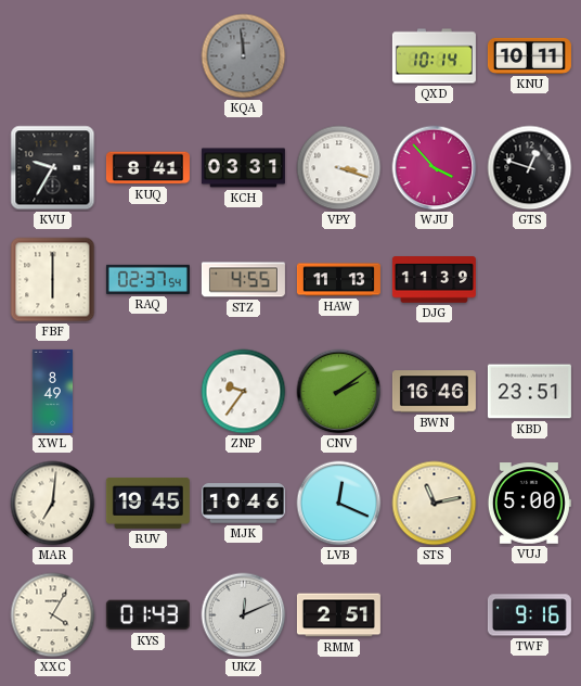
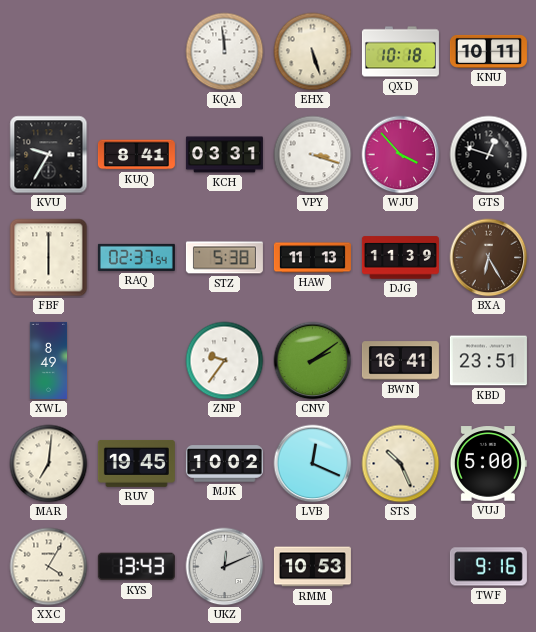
KQA dial: grey -> white (225, 52)
EHX: none -> 5:27 (313, 52)
QXD: 10:14 -> 10:18 (400, 52)
STZ: 4:55 -> 5:38 (224, 258)
BXA: none -> 6:25 (489, 258)
BWN: 16:46 -> 16:41 (400, 361)
MJK: 10:46 -> 10:02 (224, 464)
STS: 11:13 -> 10:26 (401, 464)
KYS: 01:43 -> 13:43 (136, 567)
RMM: 2:51 -> 10:53 (312, 567)
